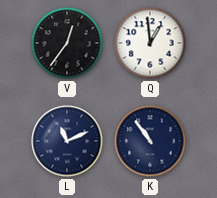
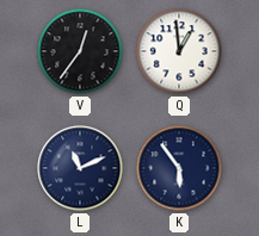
K: 10:54 -> 5:54 (179, 168)
